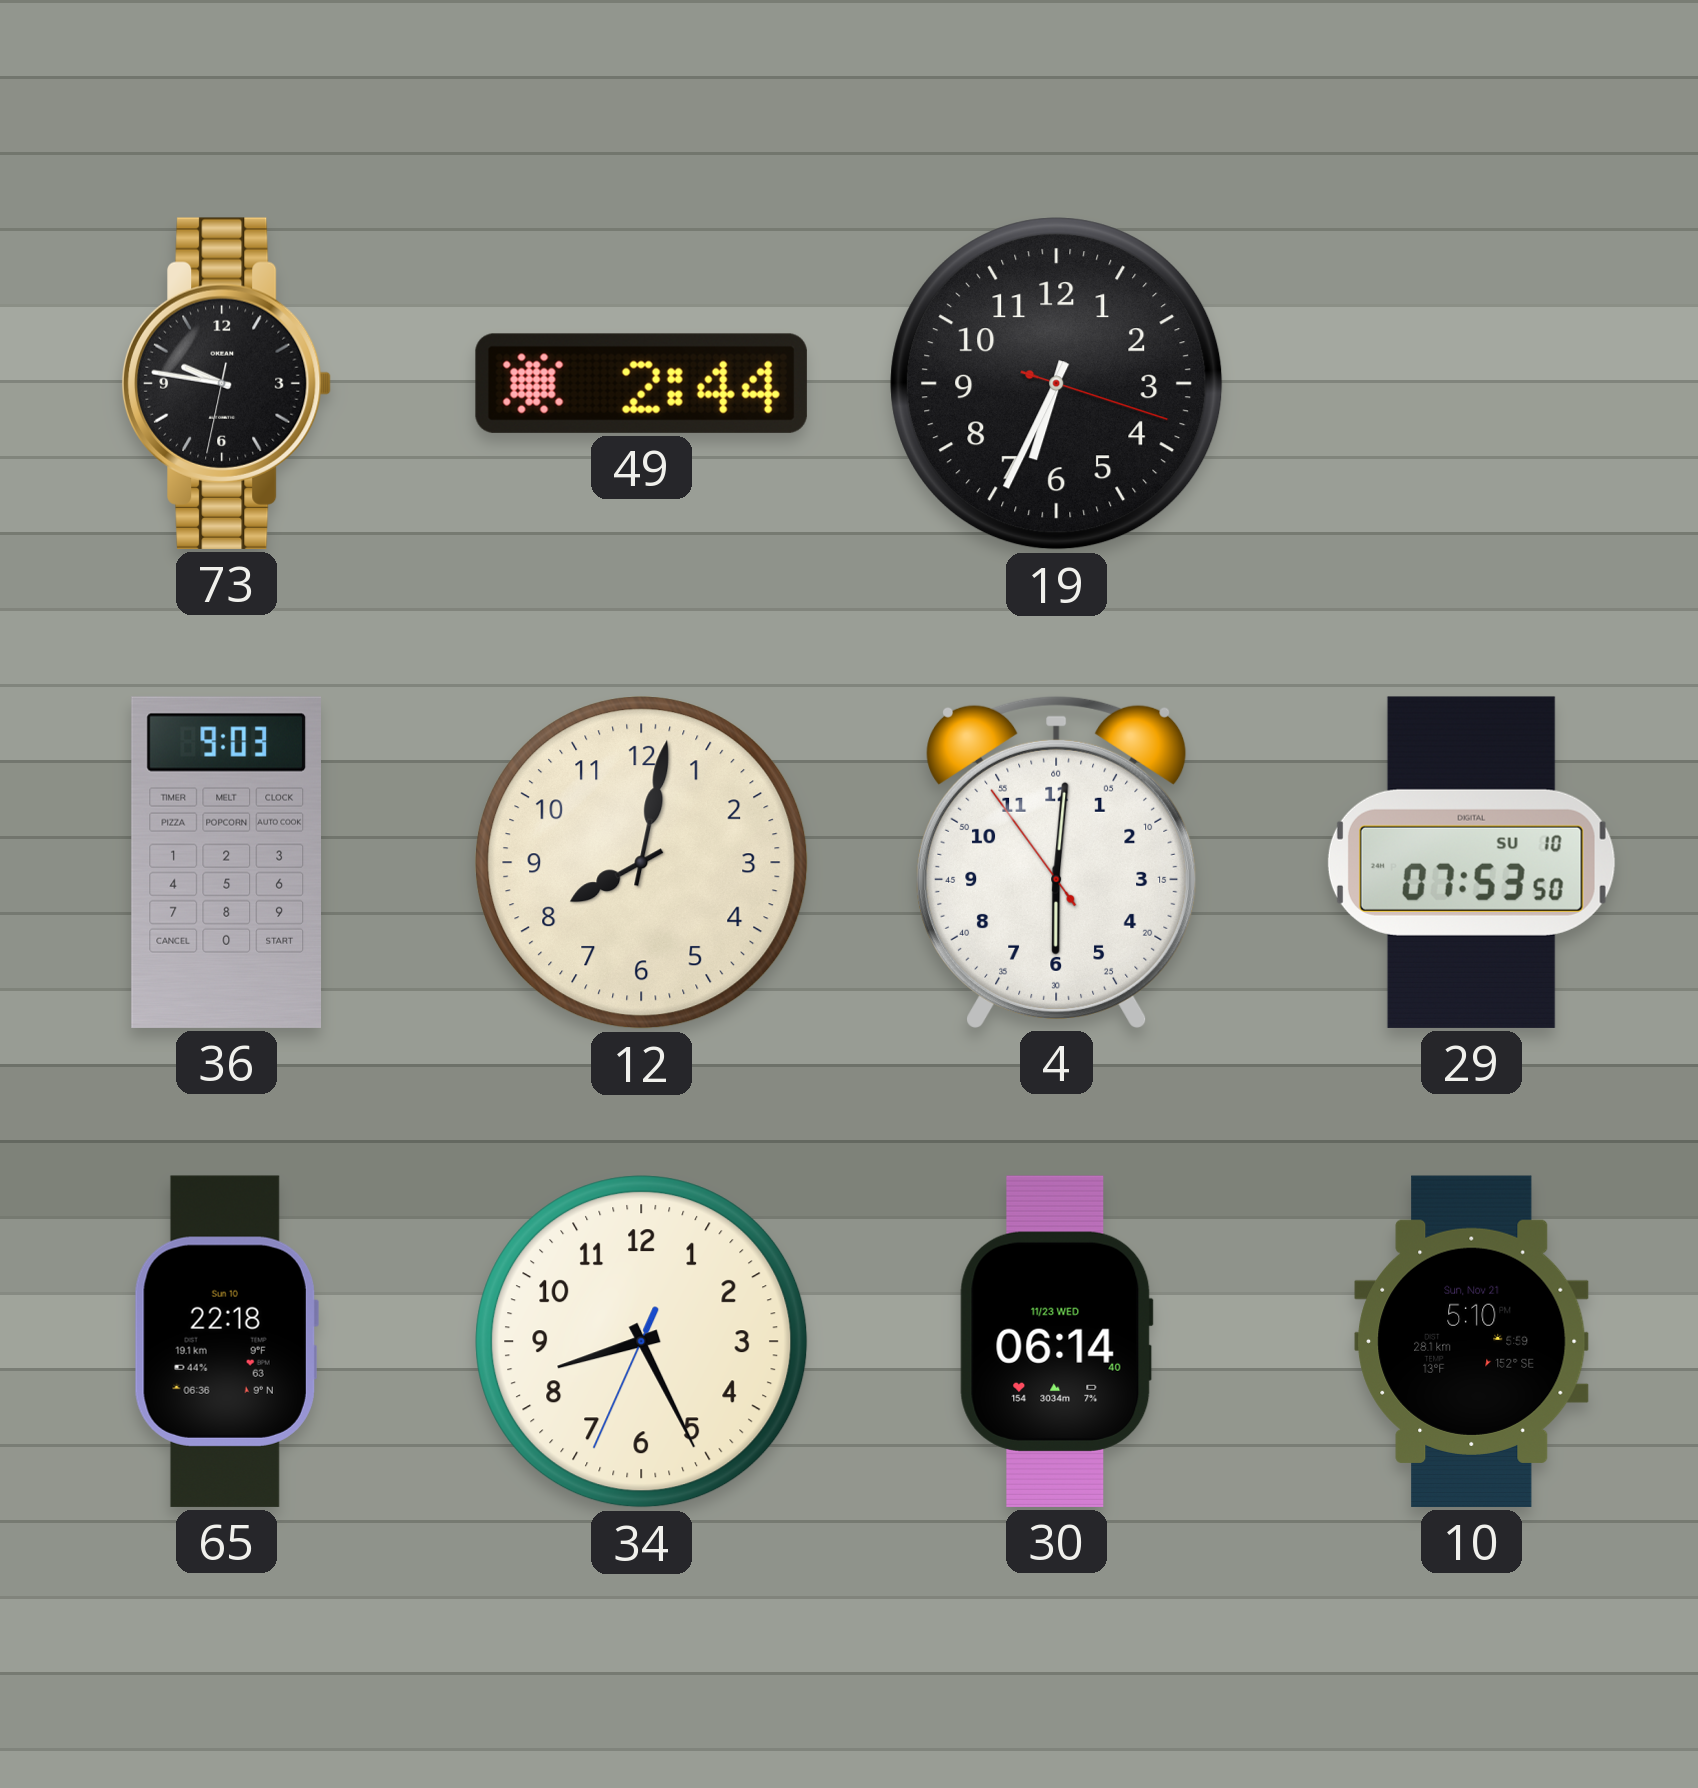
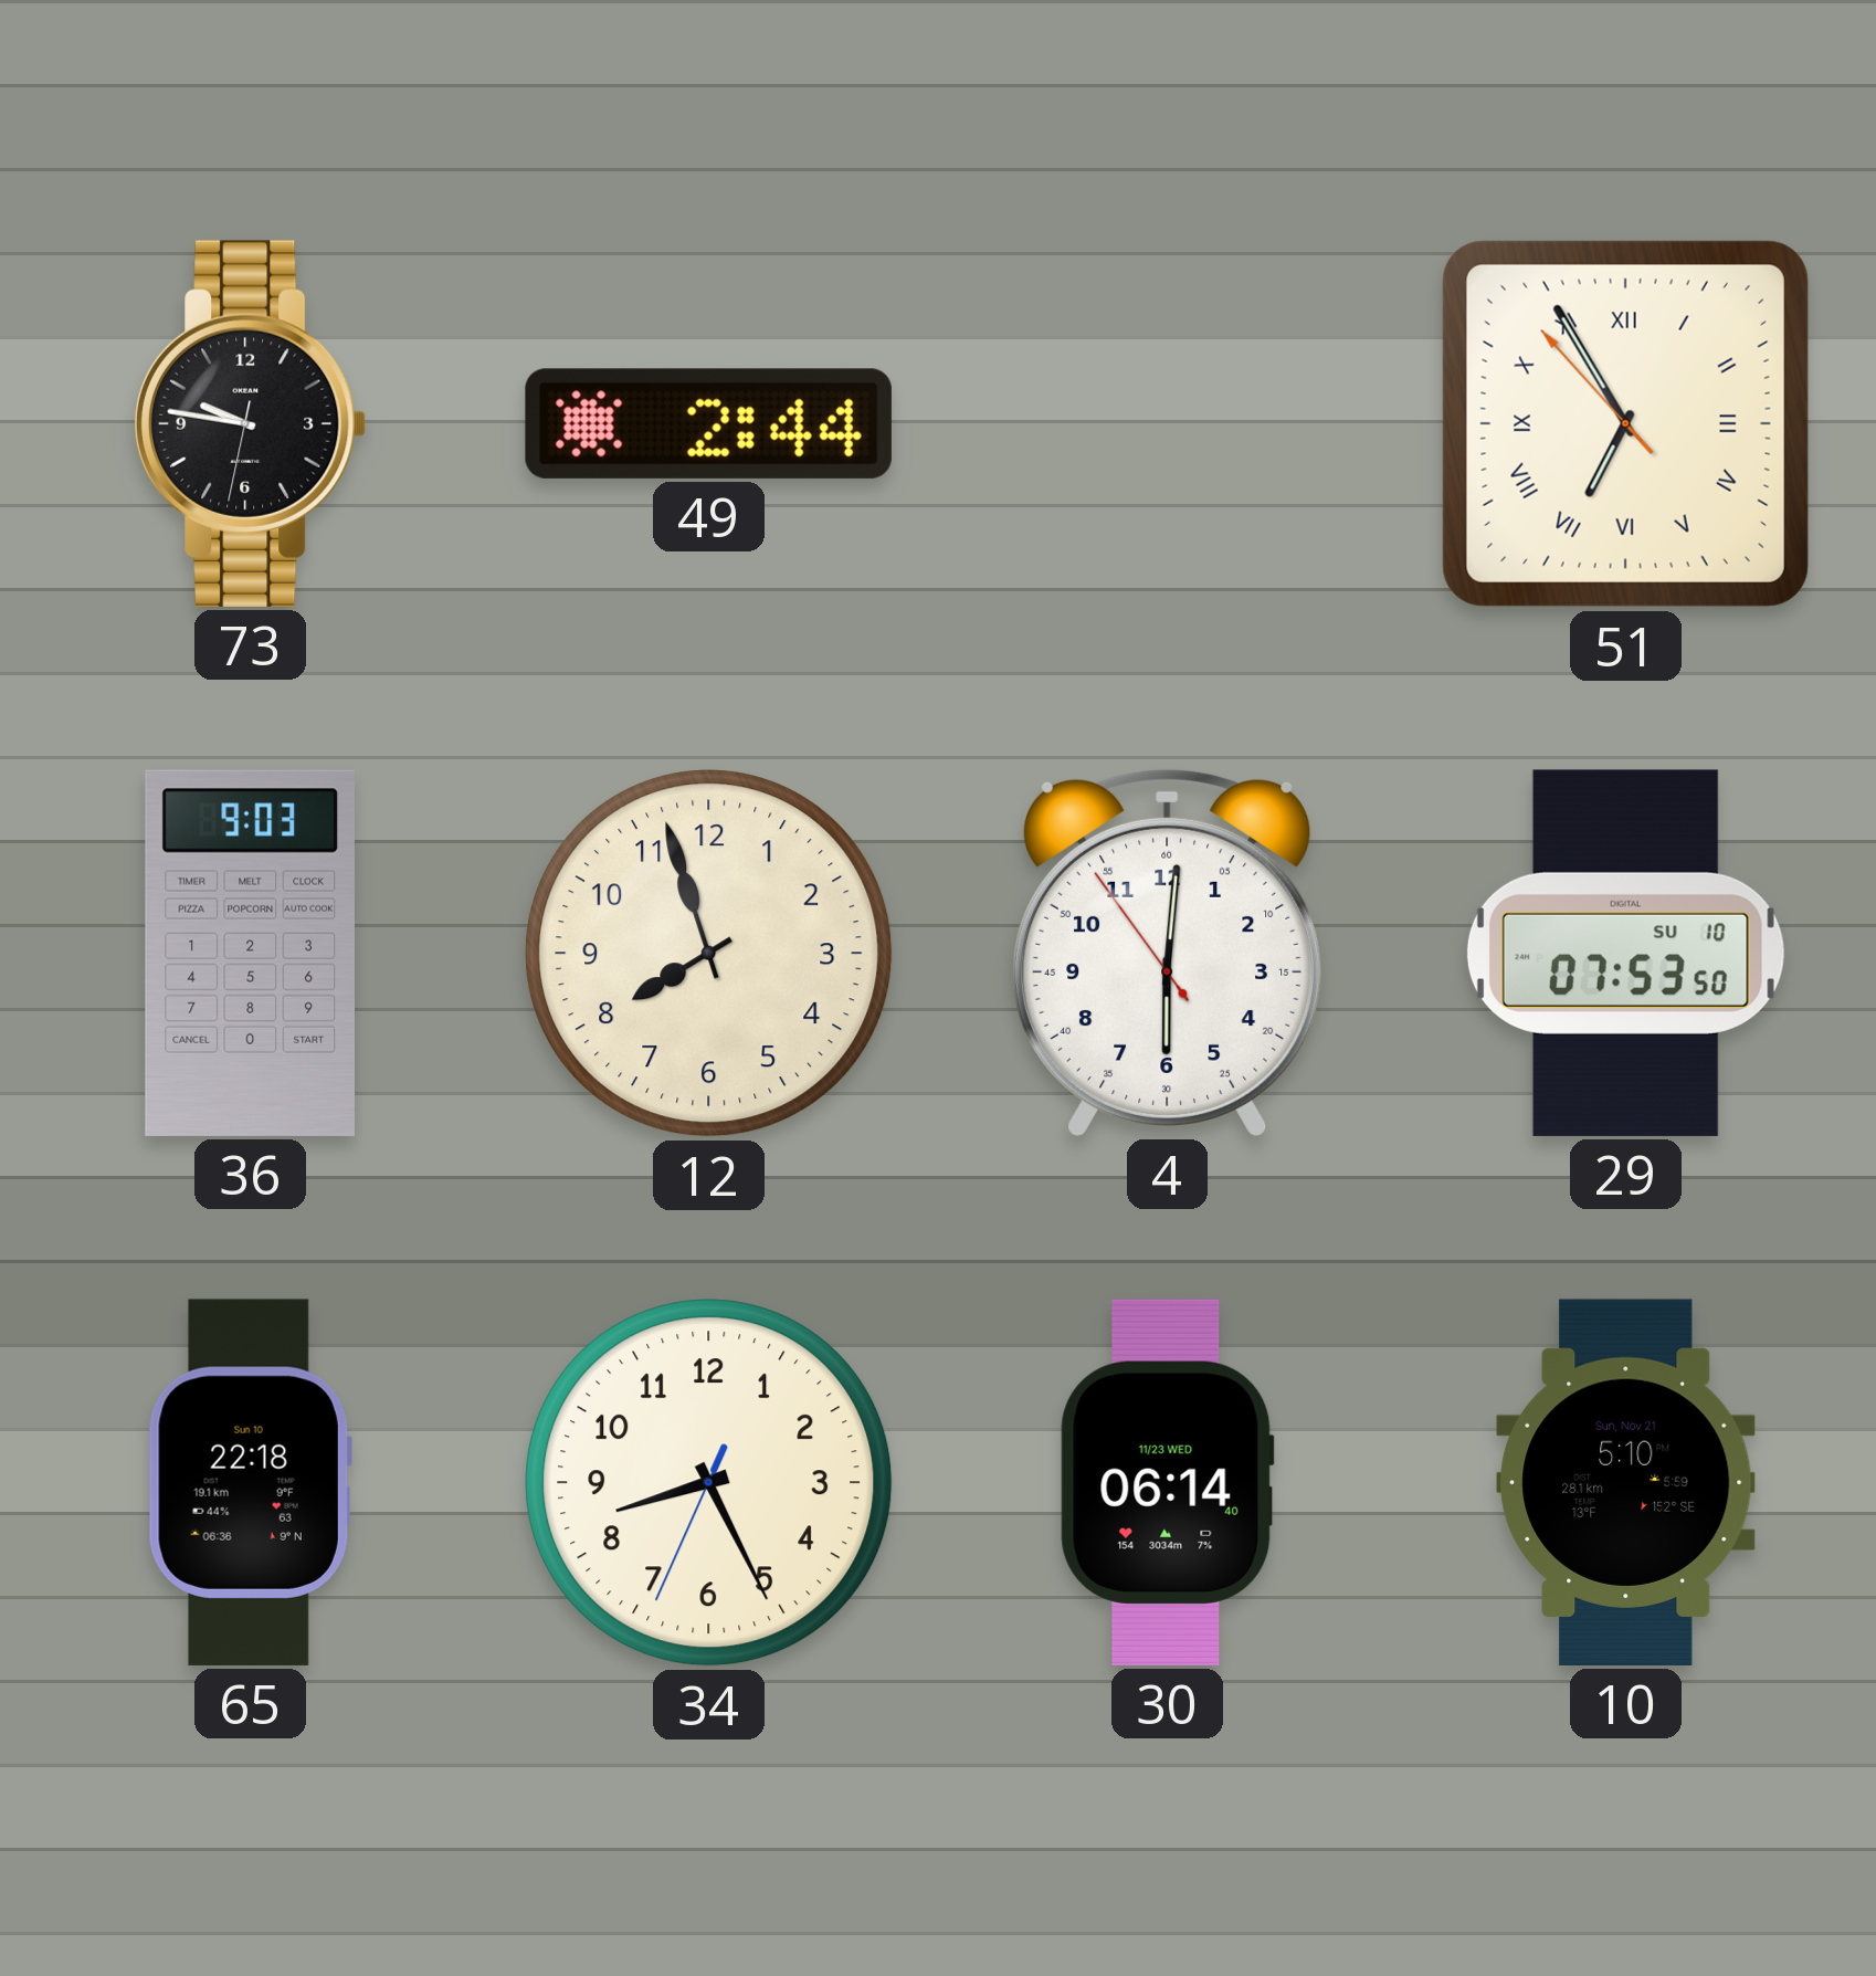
19: 6:34 -> none (1057, 384)
51: none -> 6:54 (1625, 423)
12: 8:02 -> 7:57 (709, 954)
